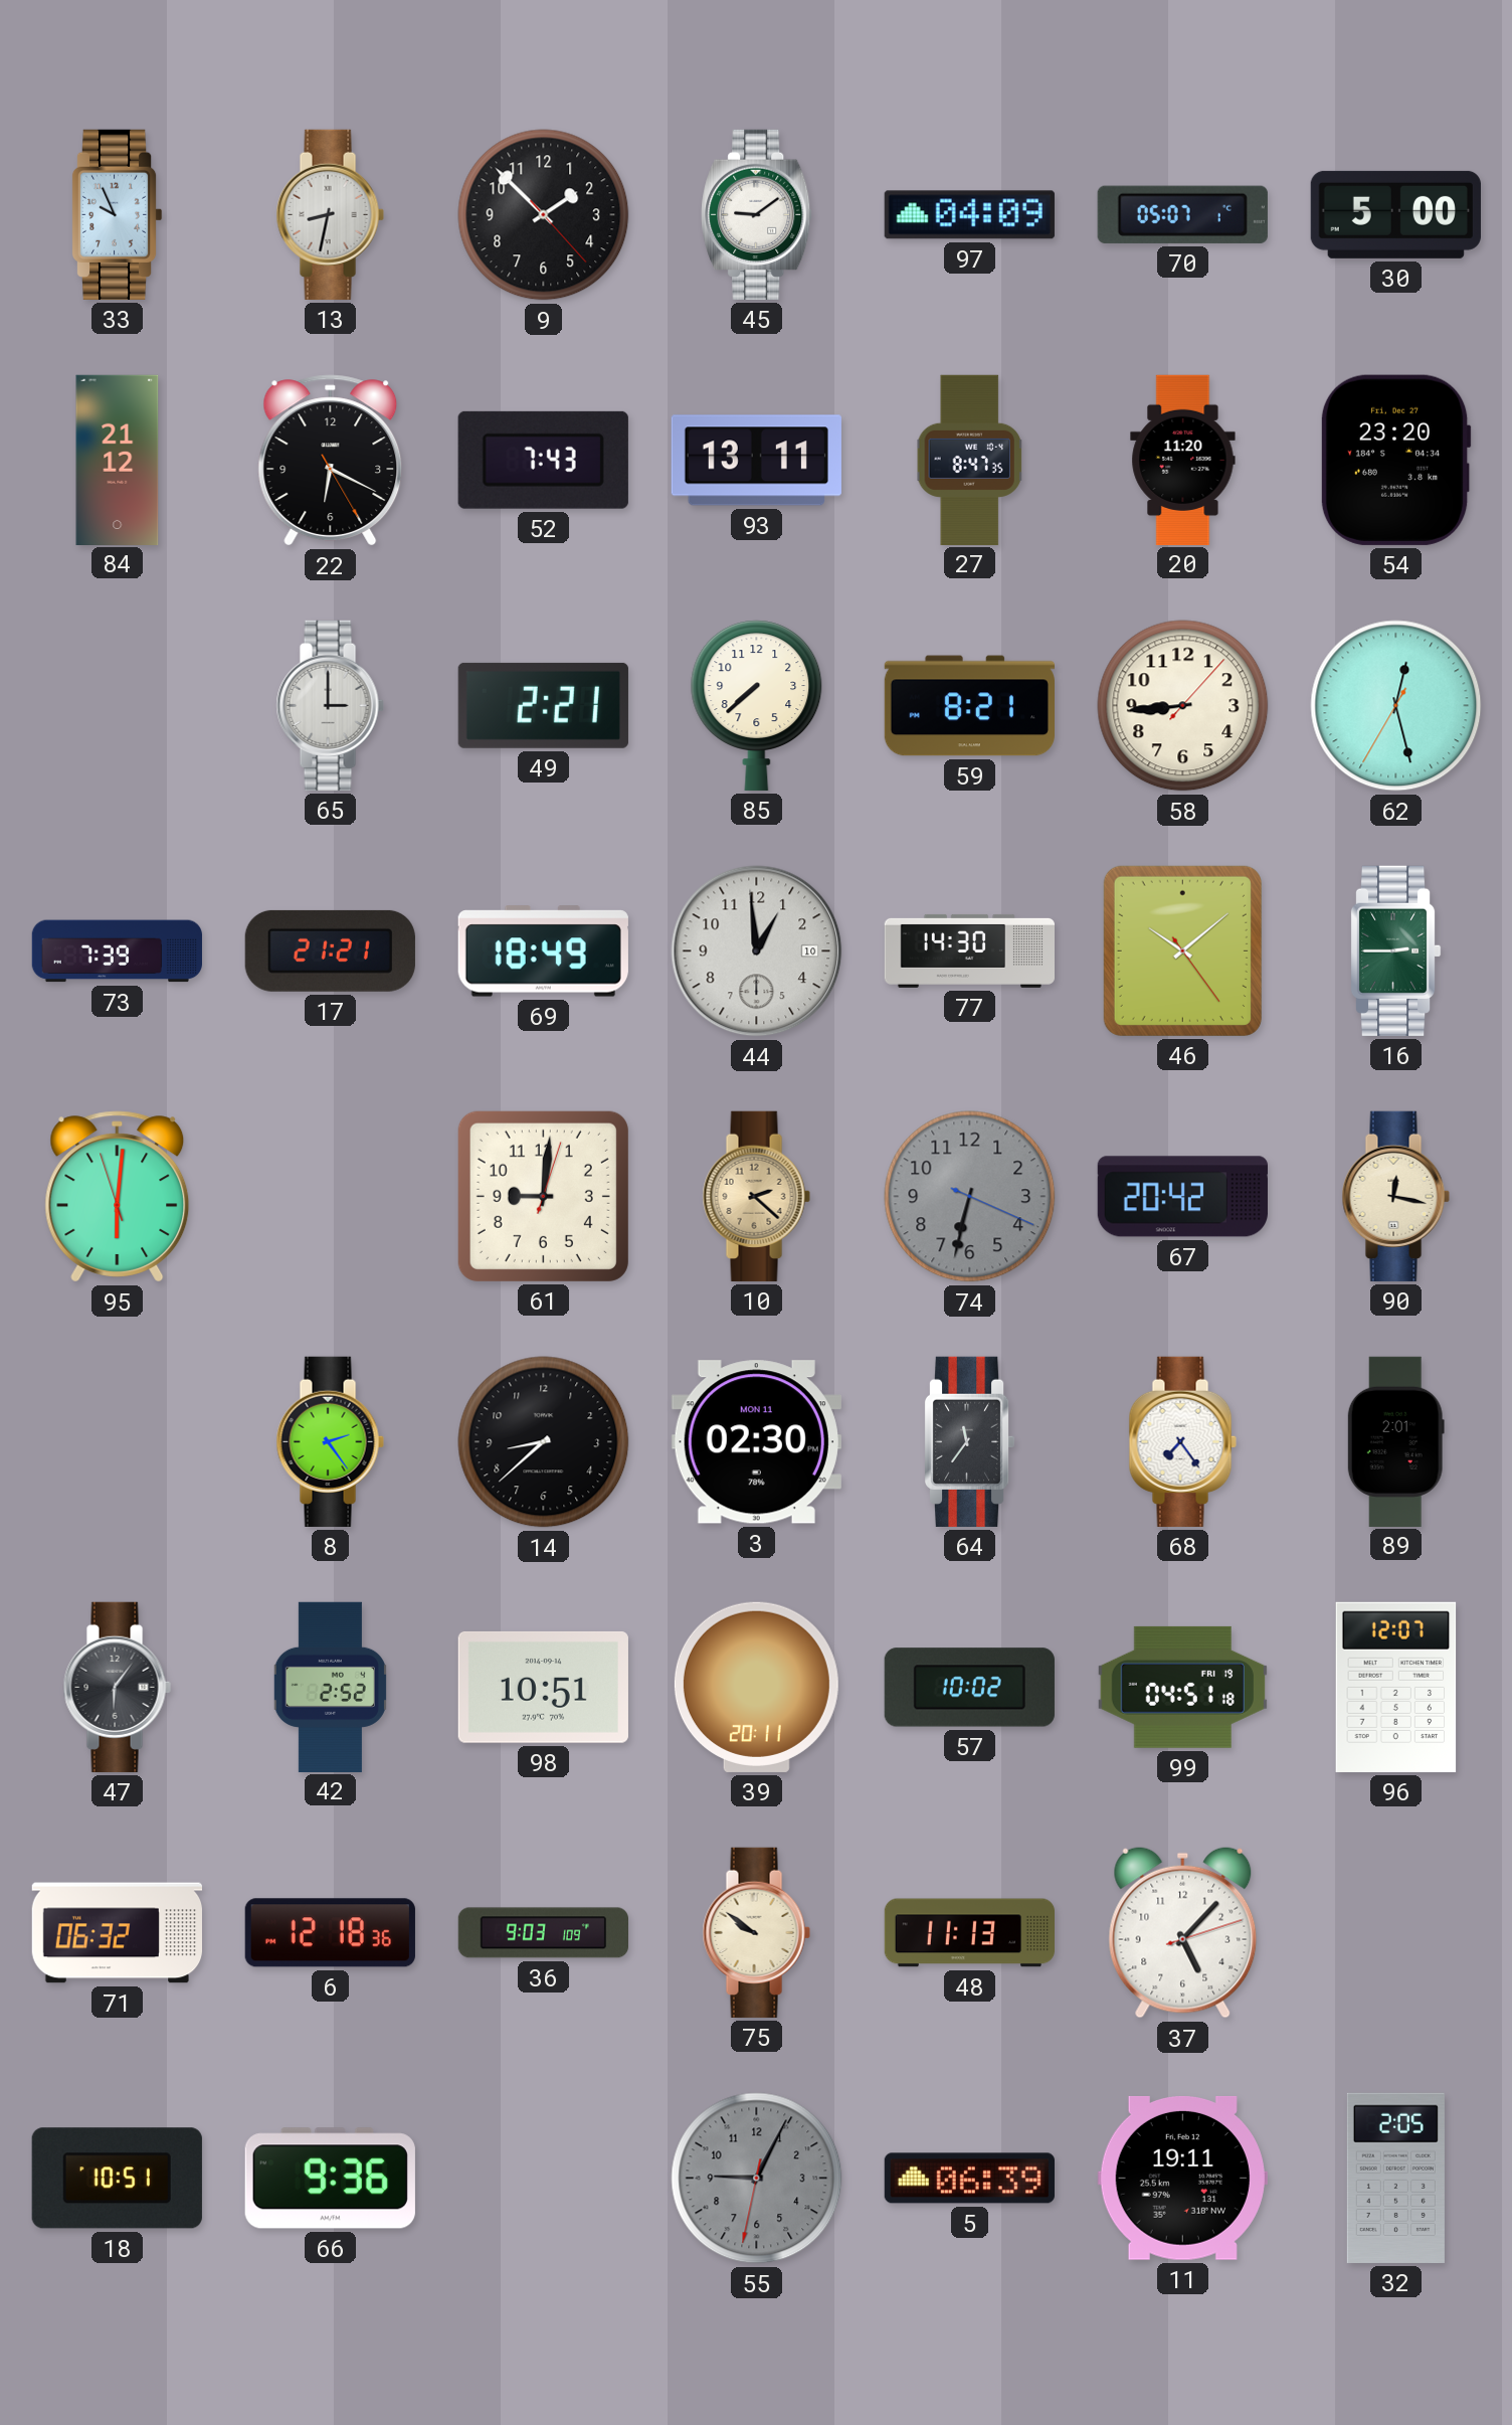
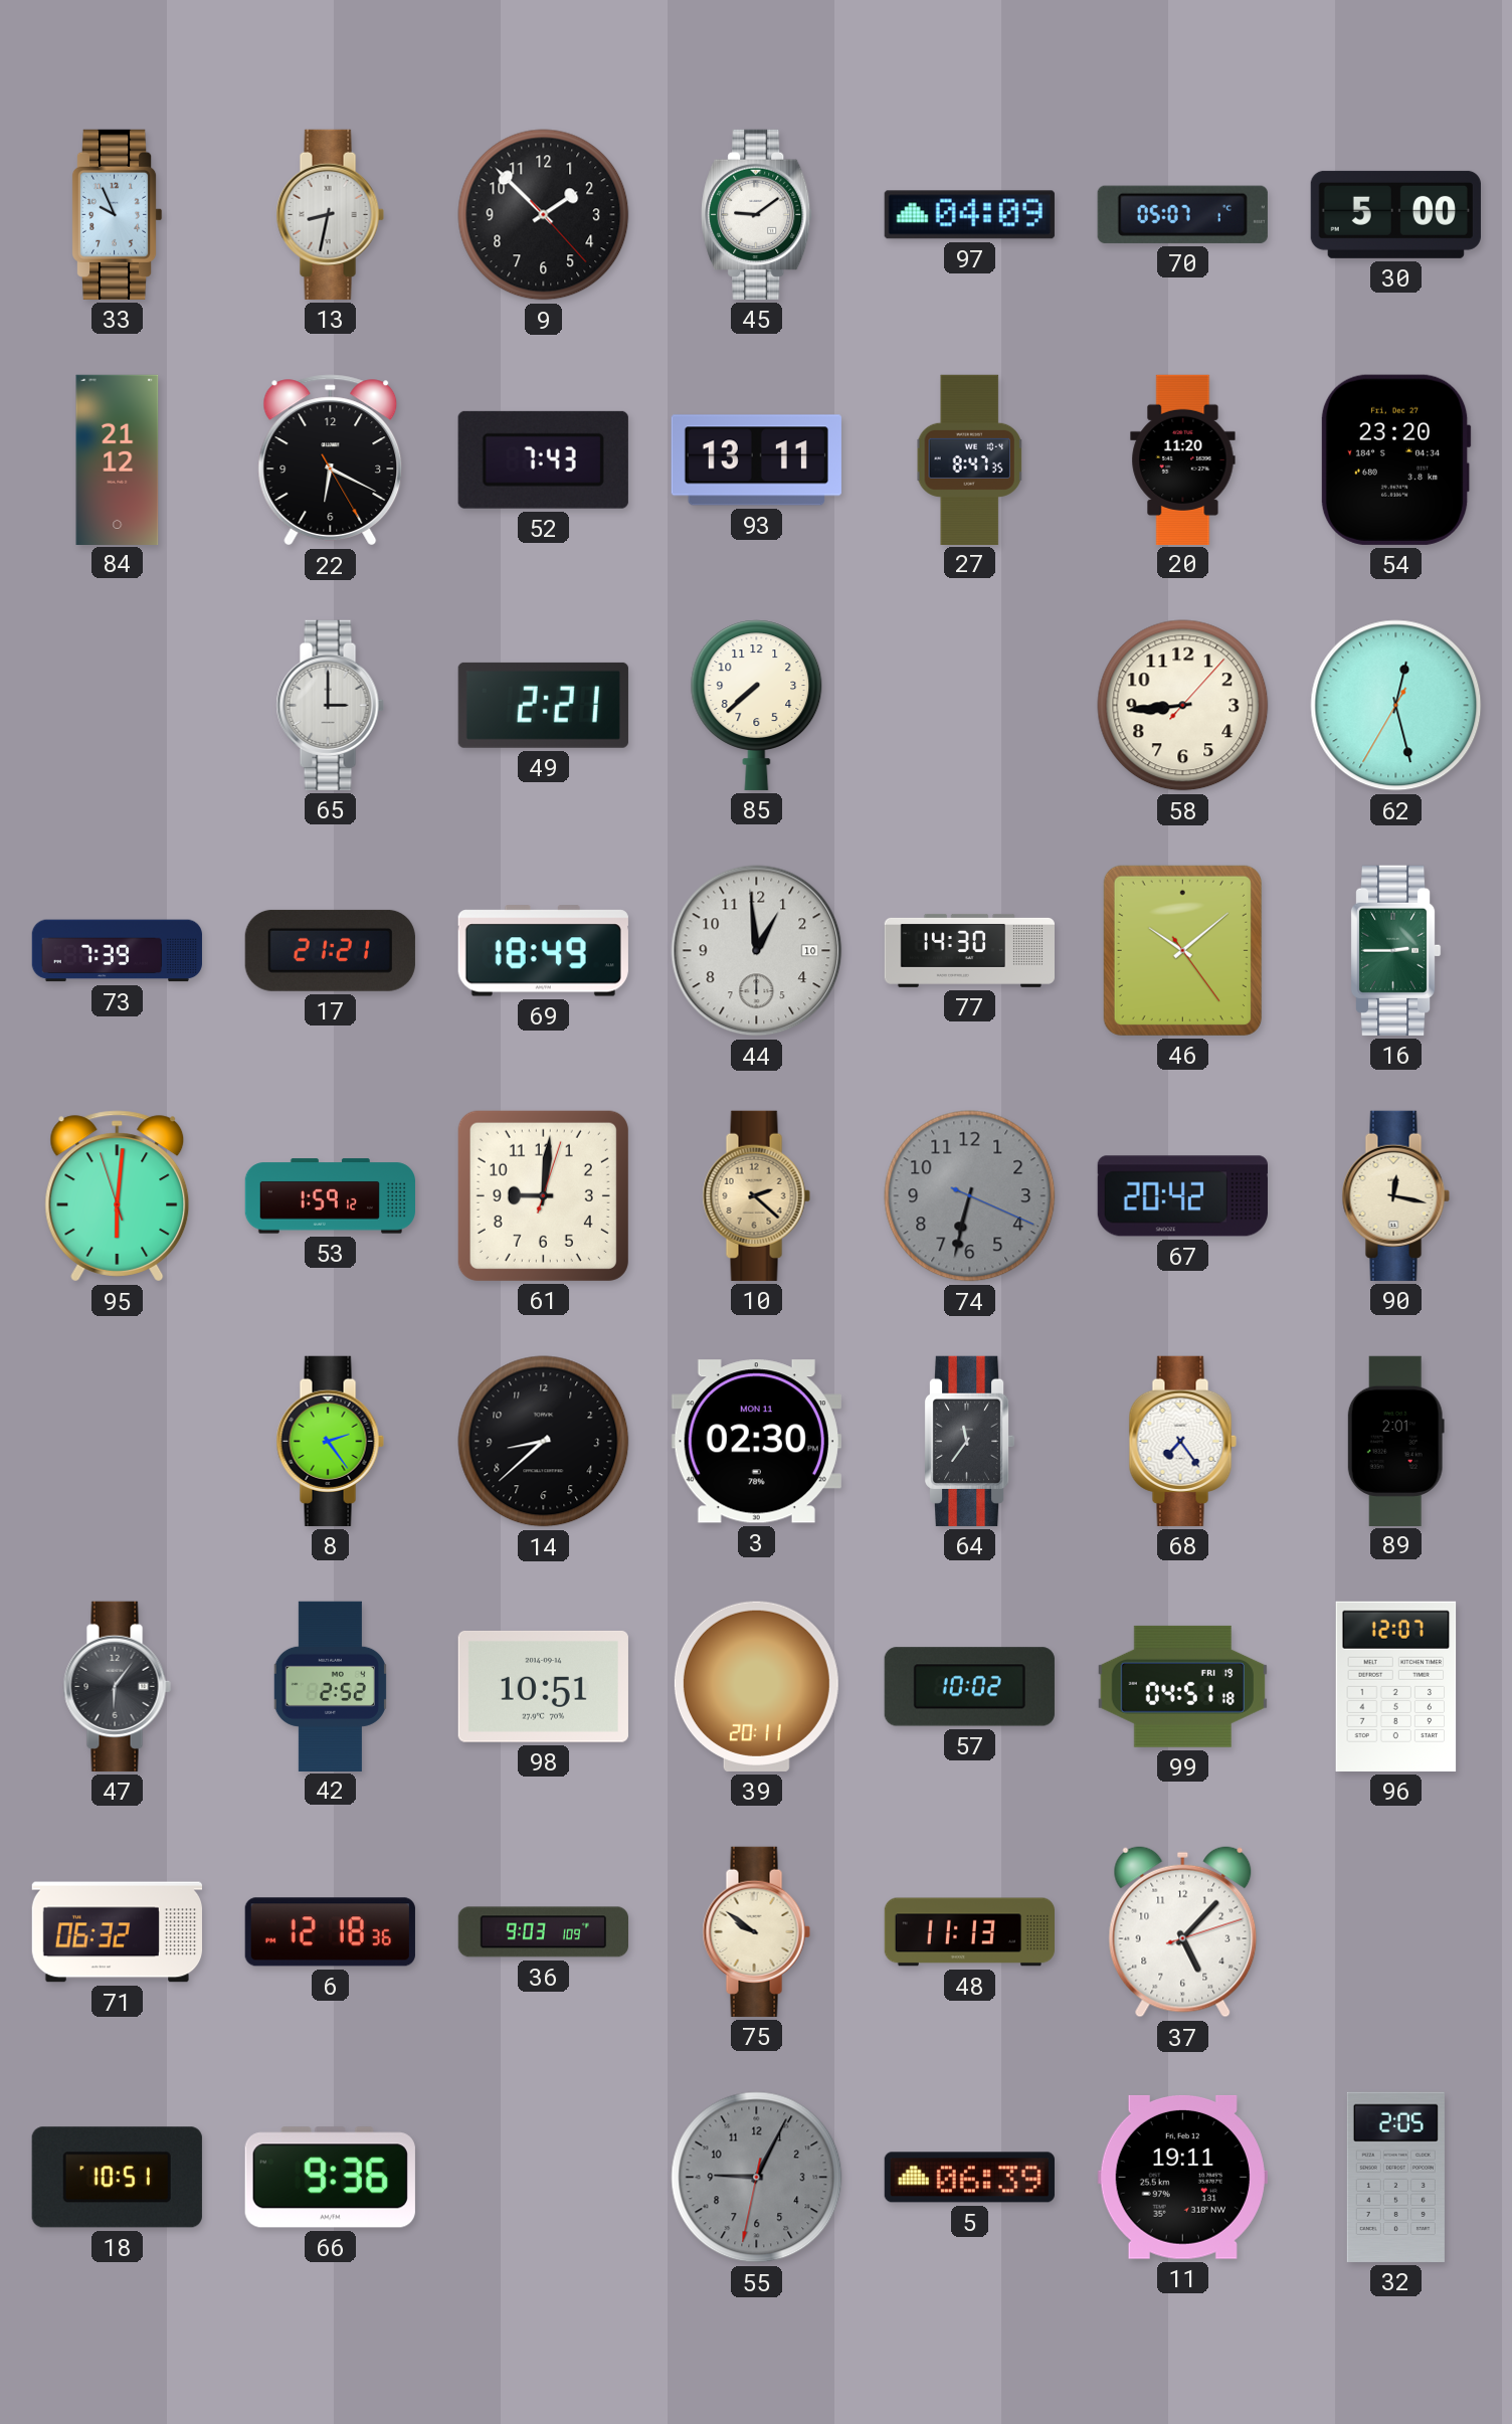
59: 8:21 -> none (969, 706)
53: none -> 1:59 (330, 1196)
